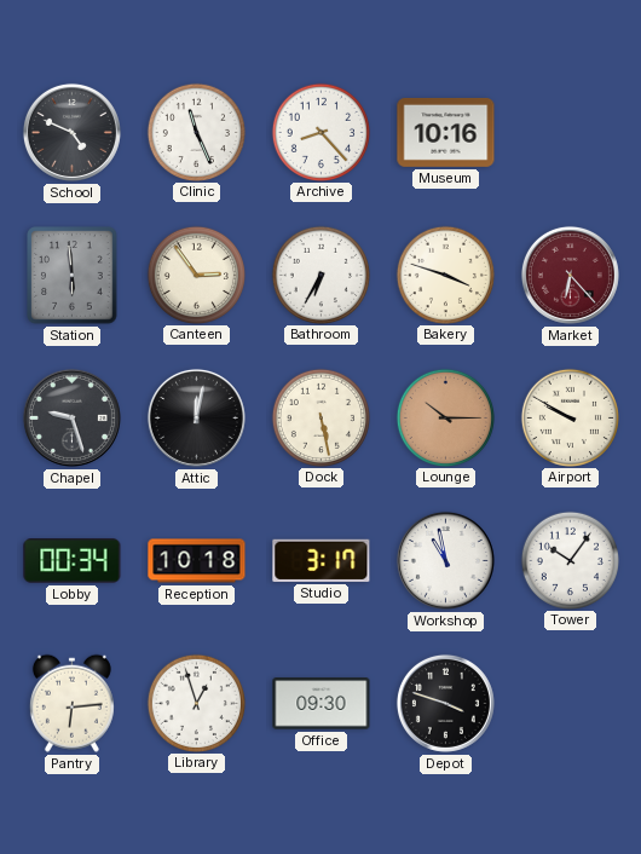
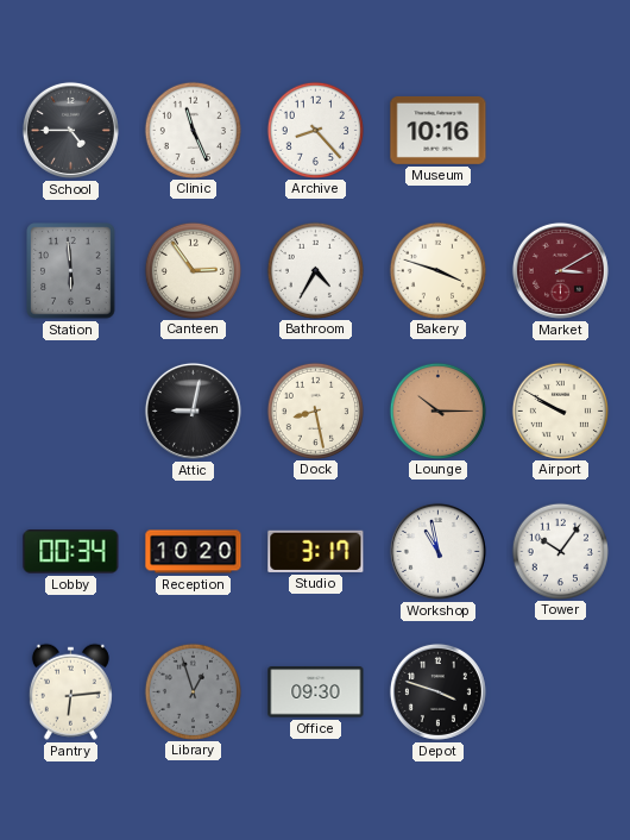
School: 4:49 -> 4:45 (70, 130)
Bathroom: 6:35 -> 4:35 (315, 270)
Market: 6:23 -> 3:10 (560, 270)
Chapel: 9:27 -> none (71, 417)
Attic: 12:02 -> 9:02 (193, 410)
Dock: 5:28 -> 8:28 (315, 410)
Reception: 10:18 -> 10:20 (194, 552)
Library dial: white -> grey (193, 691)
